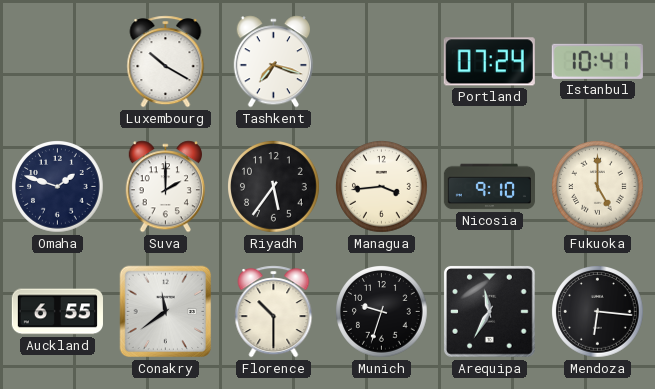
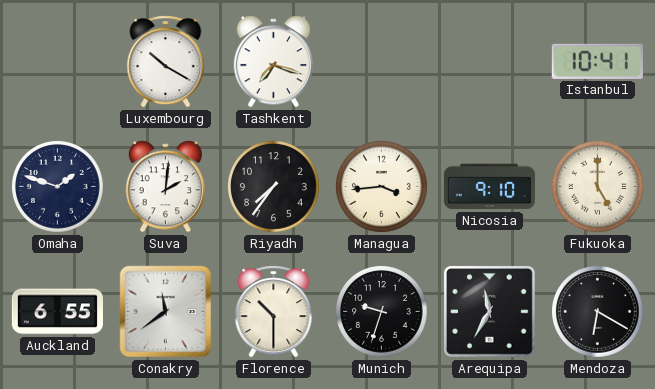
Portland: 07:24 -> none (489, 62)
Suva: 2:00 -> 2:01 (165, 187)
Riyadh: 5:36 -> 7:36 (274, 187)
Mendoza: 6:16 -> 6:20 (598, 312)
